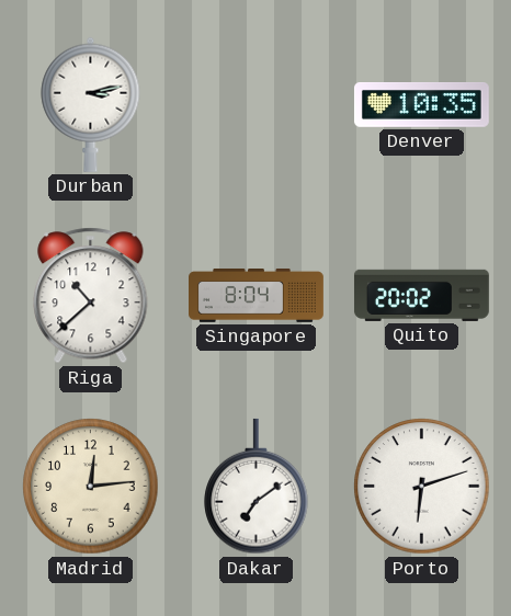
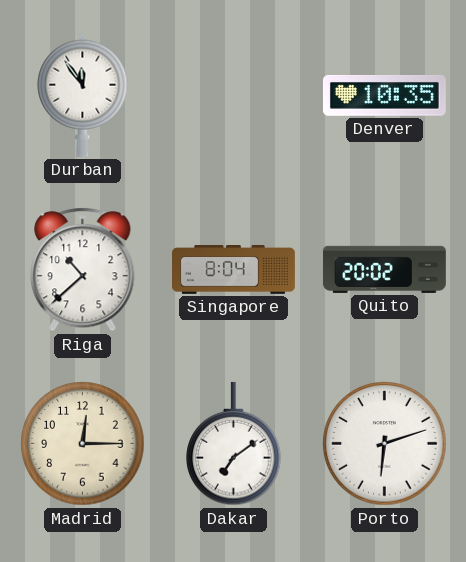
Durban: 3:13 -> 11:54 (83, 95)
Madrid: 12:14 -> 12:15 (83, 444)
